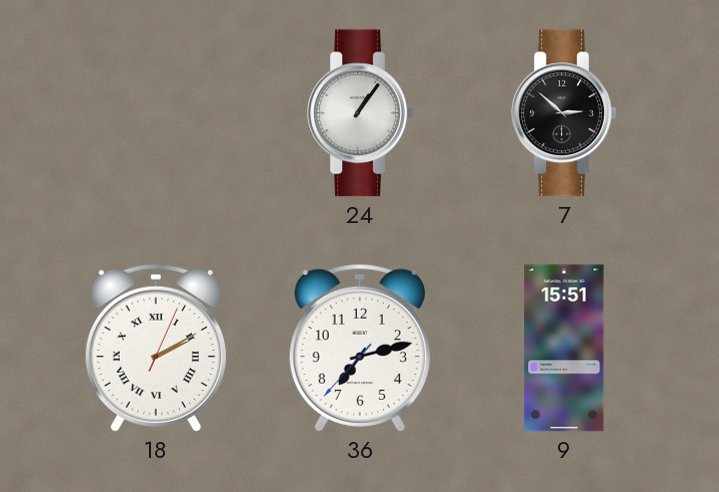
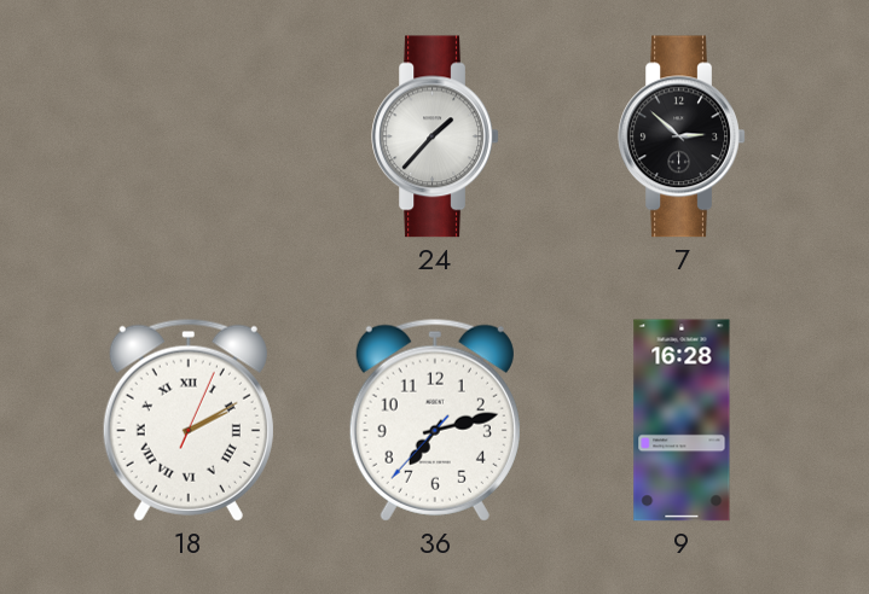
24: 1:06 -> 1:37 (435, 136)
9: 15:51 -> 16:28 (682, 420)
